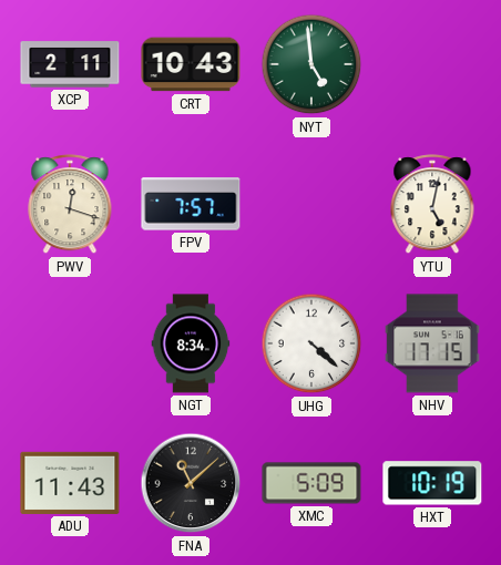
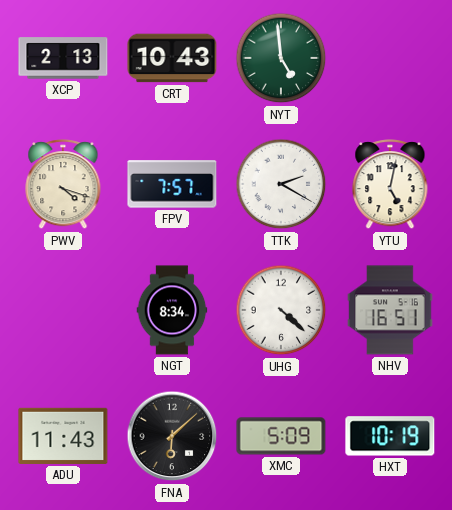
XCP: 2:11 -> 2:13 (63, 58)
PWV: 12:18 -> 4:18 (63, 185)
TTK: none -> 2:20 (281, 184)
NHV: 17:15 -> 16:51 (390, 310)
FNA: 11:08 -> 6:08 (172, 436)
